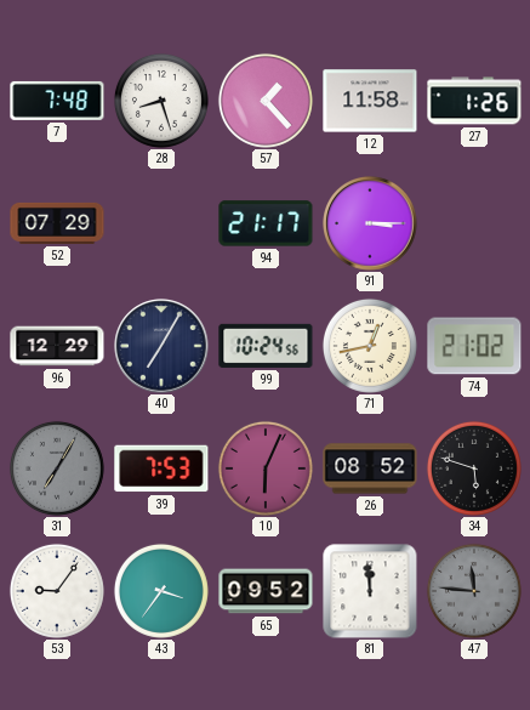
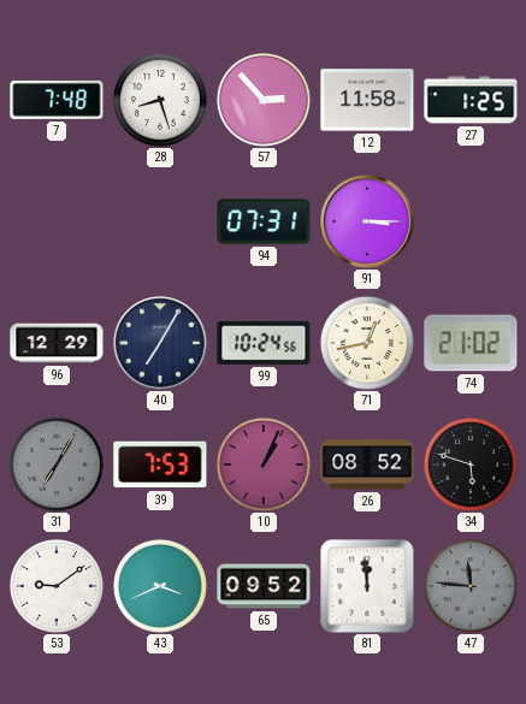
57: 1:23 -> 2:53 (264, 100)
27: 1:26 -> 1:25 (471, 100)
52: 07:29 -> none (57, 223)
94: 21:17 -> 07:31 (264, 221)
10: 6:04 -> 1:04 (264, 465)
53: 9:06 -> 9:09 (57, 586)
43: 3:36 -> 3:41 (160, 586)
